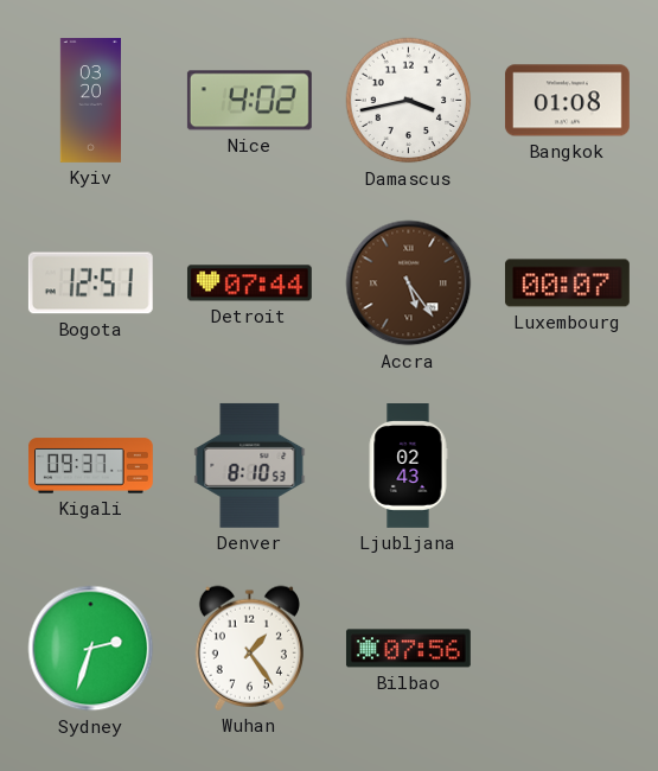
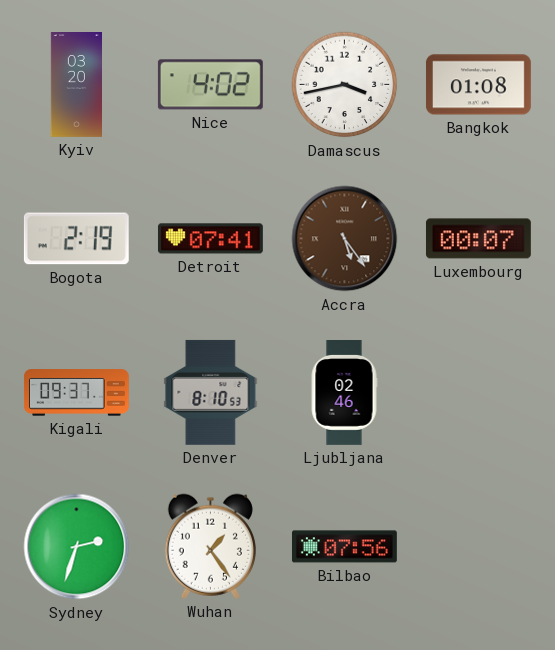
Bogota: 12:51 -> 2:19 (76, 239)
Detroit: 07:44 -> 07:41 (210, 239)
Ljubljana: 02:43 -> 02:46 (344, 393)
